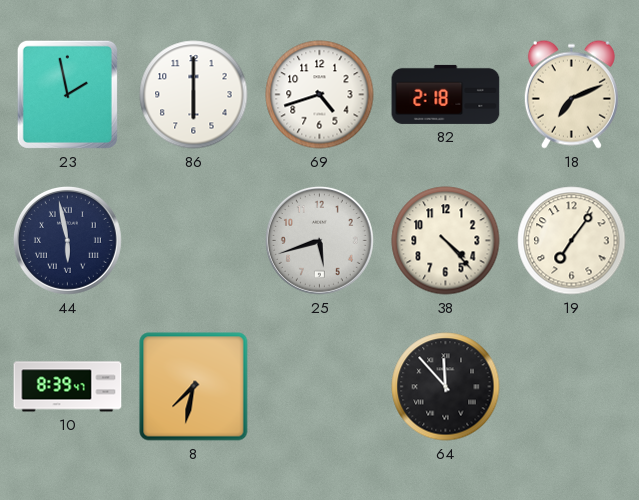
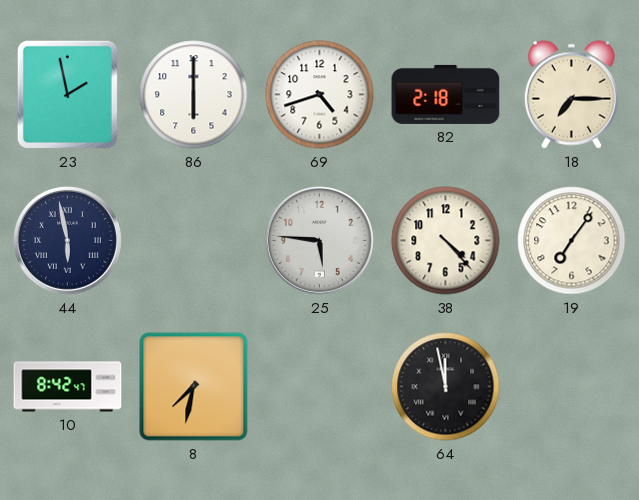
18: 7:11 -> 7:15 (571, 94)
25: 5:42 -> 5:46 (319, 240)
10: 8:39 -> 8:42 (68, 387)
64: 11:53 -> 11:58 (446, 387)
